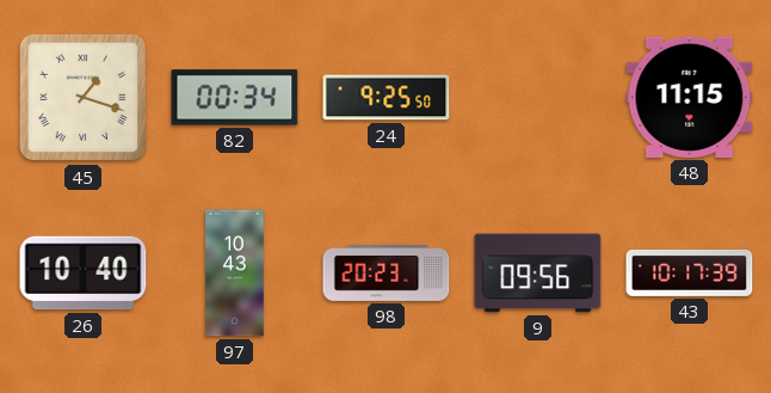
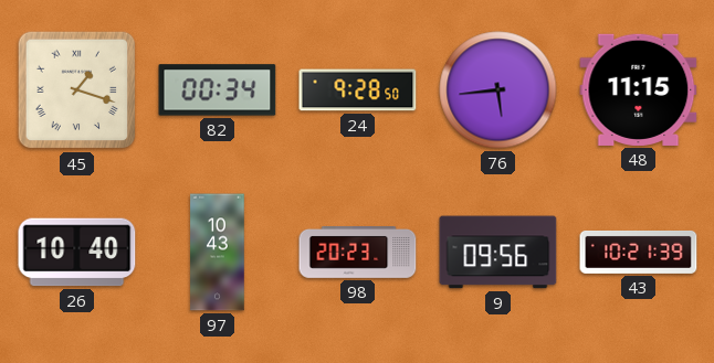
24: 9:25 -> 9:28 (358, 90)
76: none -> 5:44 (498, 90)
43: 10:17 -> 10:21 (639, 252)
